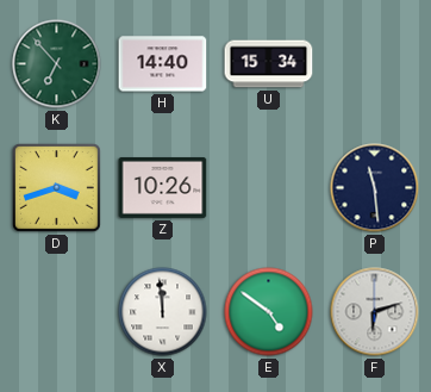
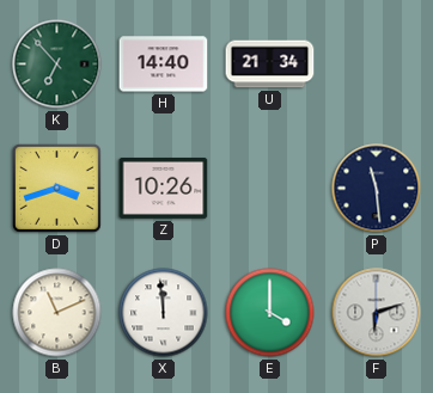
U: 15:34 -> 21:34 (270, 65)
B: none -> 11:11 (57, 313)
E: 4:51 -> 4:00 (270, 313)
